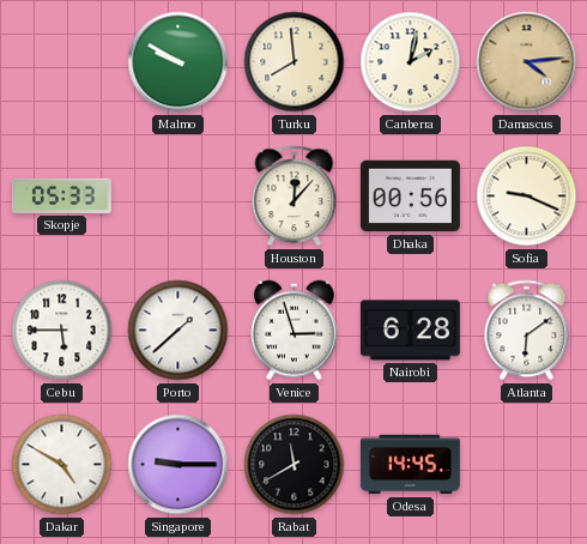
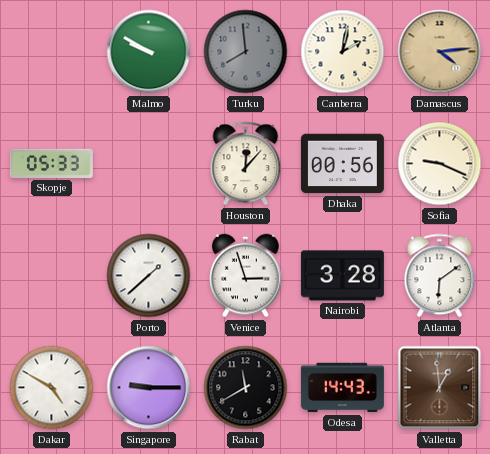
Turku dial: cream -> grey (246, 52)
Cebu: 5:45 -> none (62, 331)
Nairobi: 6:28 -> 3:28 (342, 276)
Odesa: 14:45 -> 14:43 (342, 388)
Valletta: none -> 12:59 (440, 388)
